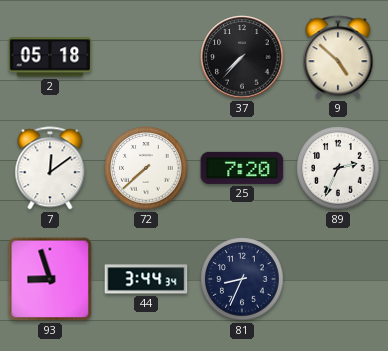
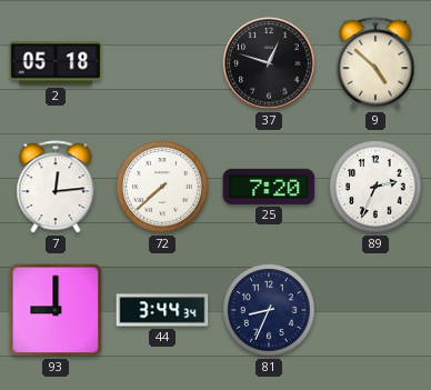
37: 7:37 -> 12:48 (269, 63)
7: 12:09 -> 12:14 (56, 187)
93: 8:57 -> 9:00 (56, 310)
